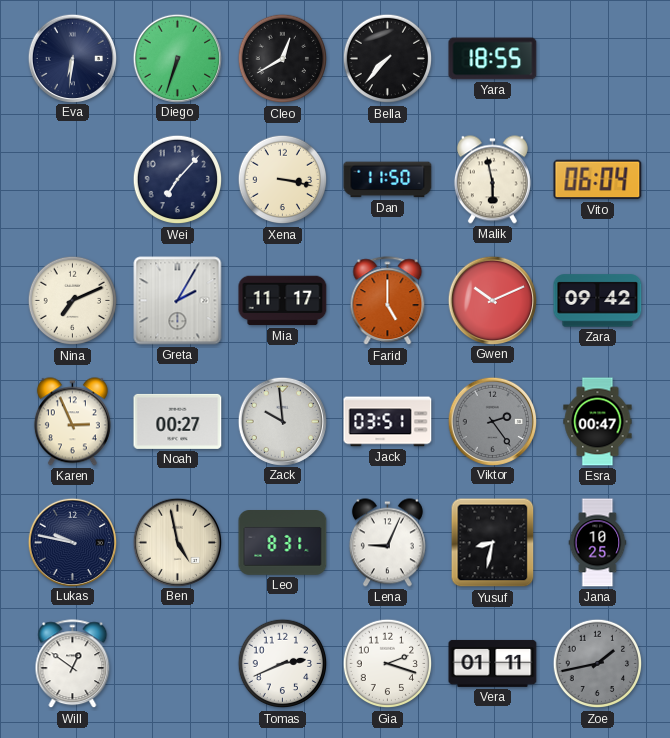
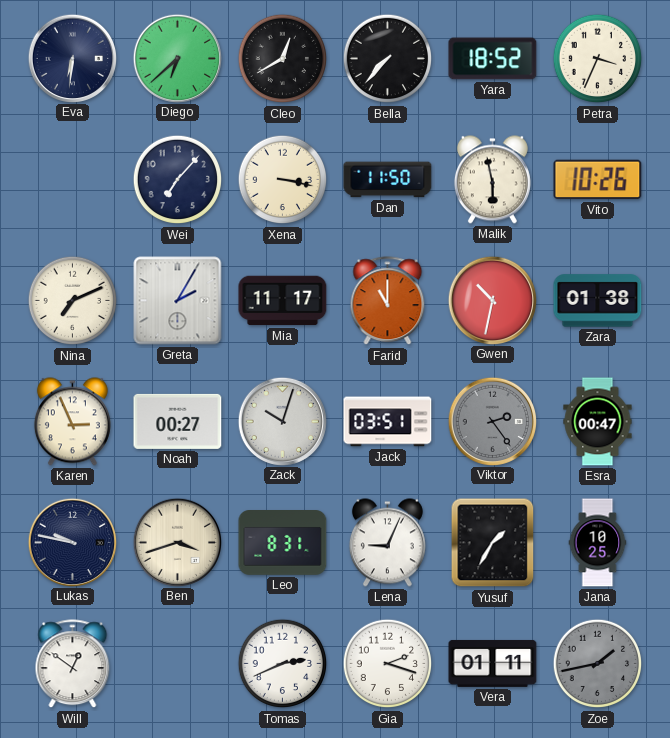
Diego: 6:33 -> 6:38 (177, 58)
Yara: 18:55 -> 18:52 (493, 59)
Petra: none -> 3:34 (598, 59)
Vito: 06:04 -> 10:26 (598, 180)
Farid: 5:00 -> 11:00 (388, 301)
Gwen: 10:11 -> 10:32 (492, 300)
Zara: 09:42 -> 01:38 (598, 301)
Zack: 9:59 -> 10:03 (282, 421)
Ben: 4:58 -> 3:42 (177, 542)
Yusuf: 8:32 -> 1:35 (493, 543)
